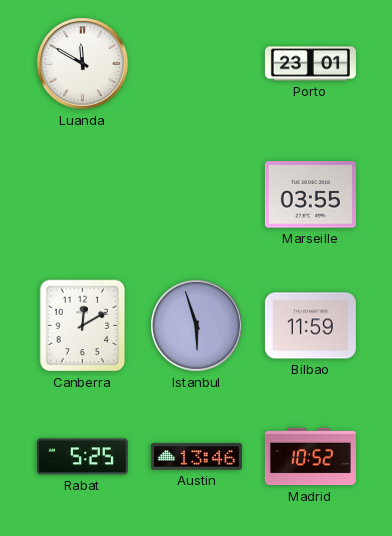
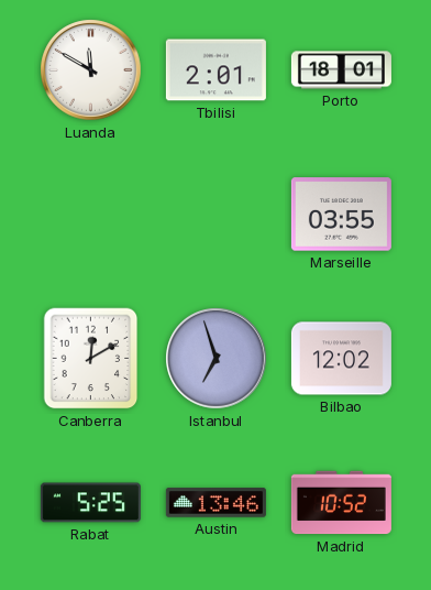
Tbilisi: none -> 2:01 (215, 70)
Porto: 23:01 -> 18:01 (341, 70)
Istanbul: 5:57 -> 6:57 (217, 359)
Bilbao: 11:59 -> 12:02 (341, 359)
